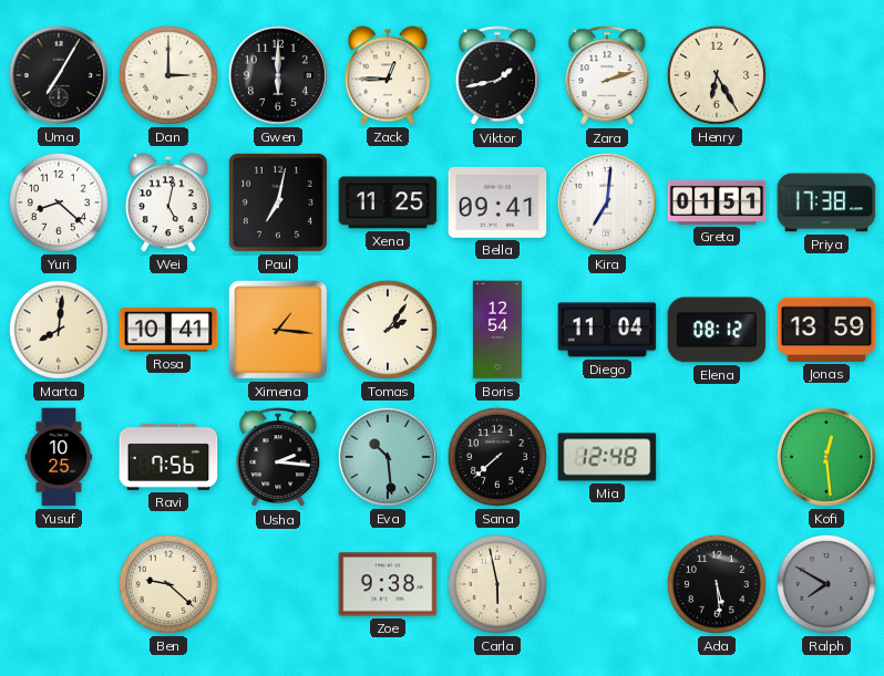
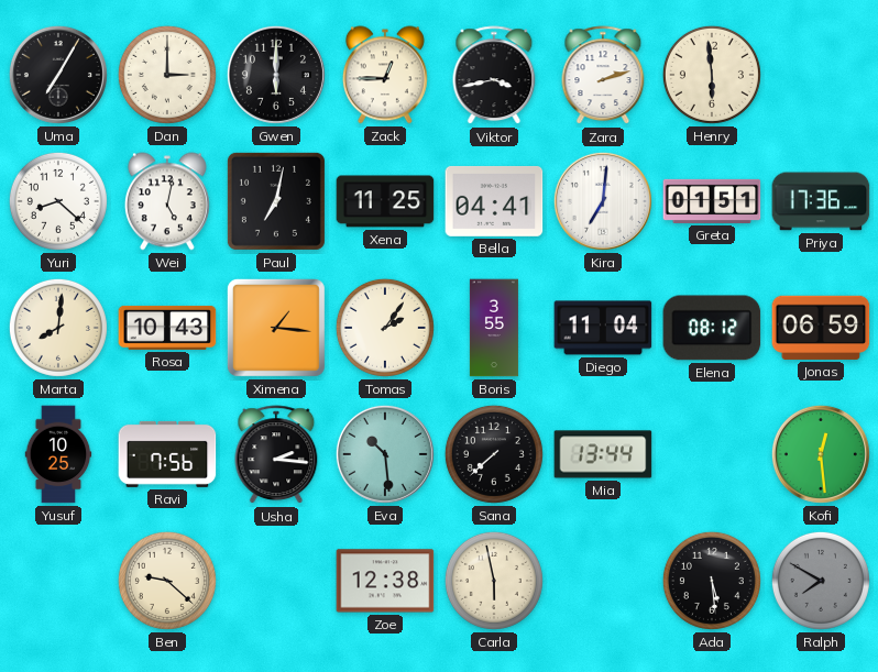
Viktor: 1:43 -> 3:43 (494, 76)
Henry: 6:25 -> 5:59 (712, 75)
Bella: 09:41 -> 04:41 (494, 201)
Priya: 17:38 -> 17:36 (821, 201)
Rosa: 10:41 -> 10:43 (167, 328)
Boris: 12:54 -> 3:55 (494, 328)
Jonas: 13:59 -> 06:59 (821, 328)
Mia: 12:48 -> 13:44 (603, 454)
Zoe: 9:38 -> 12:38 (385, 581)
